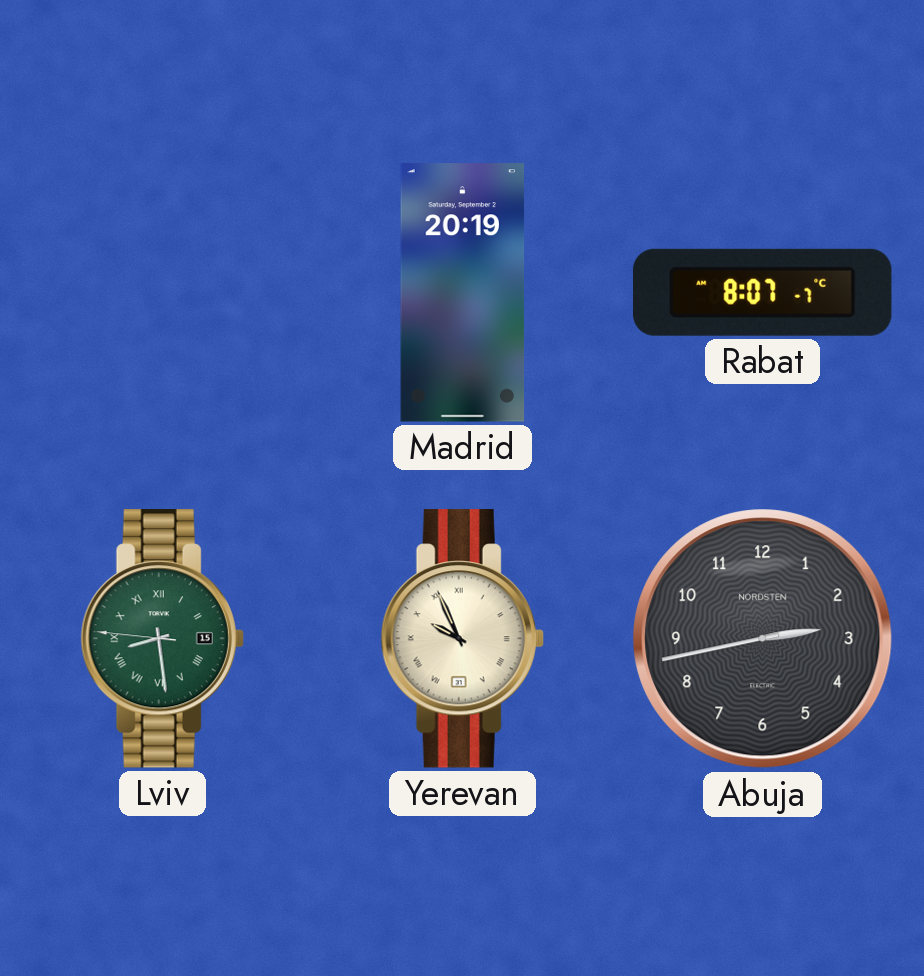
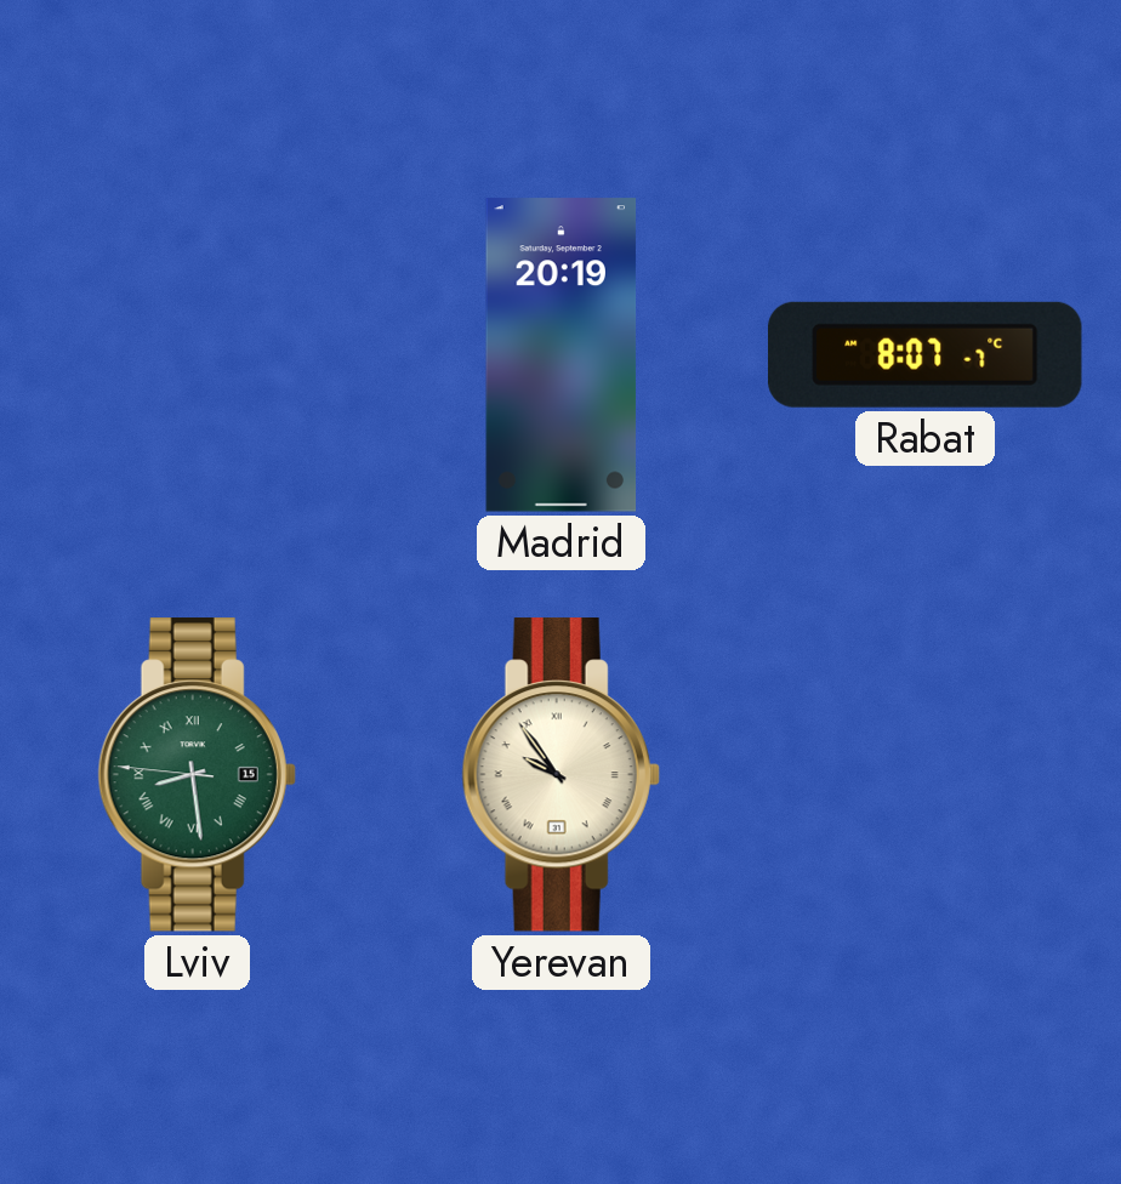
Yerevan: 9:56 -> 9:54 (560, 775)
Abuja: 2:43 -> none (763, 639)
